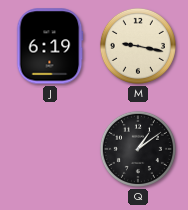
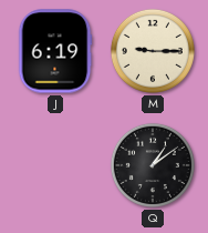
M: 9:17 -> 9:15 (153, 51)
